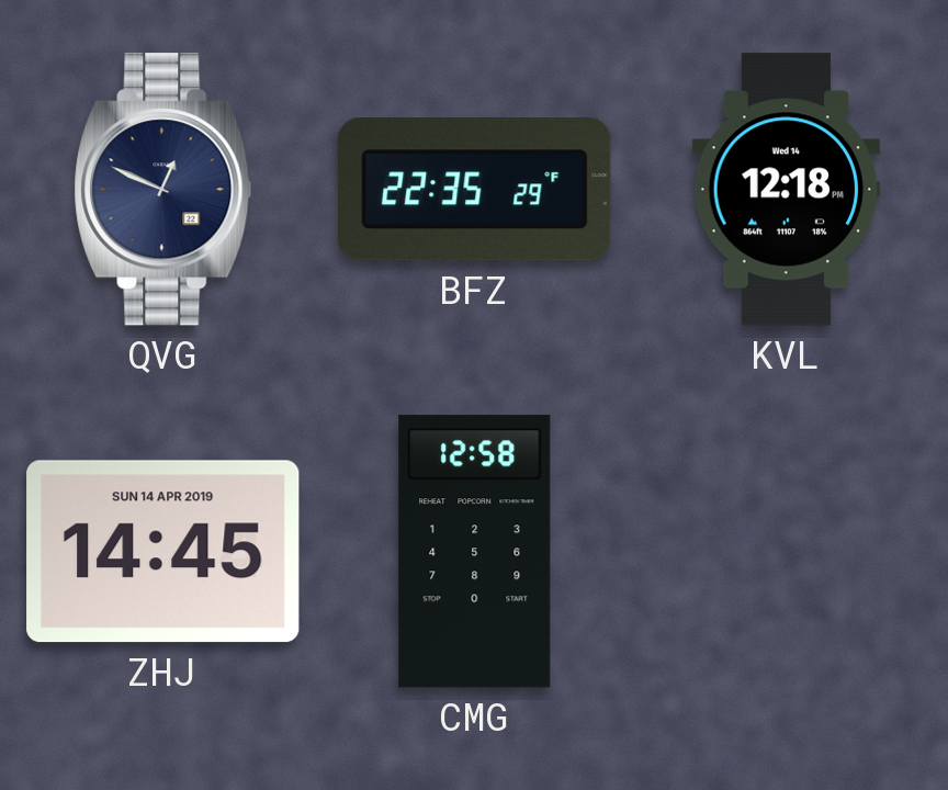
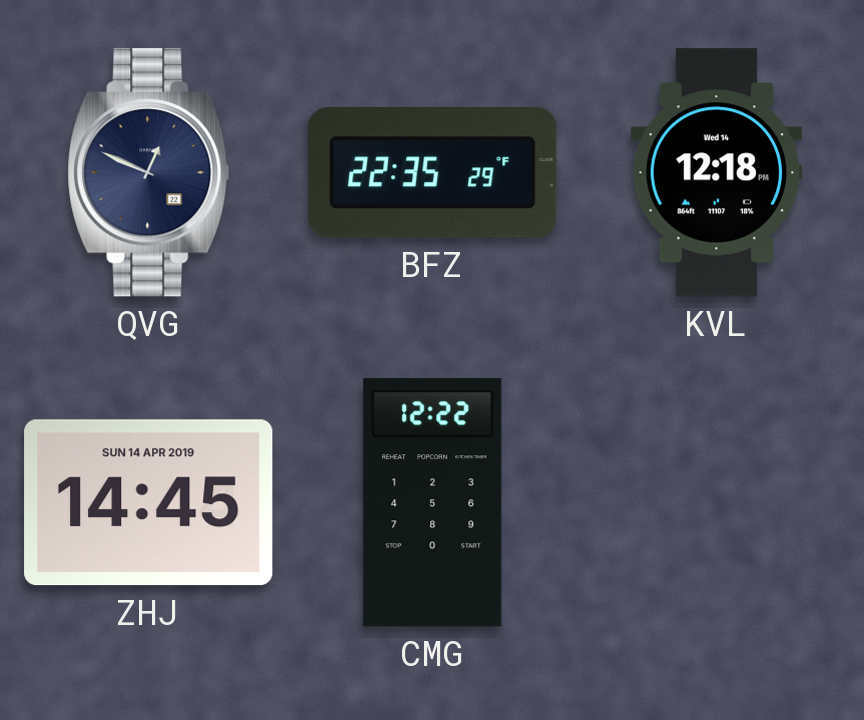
CMG: 12:58 -> 12:22 (433, 503)
